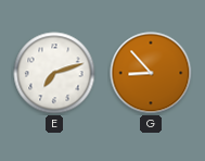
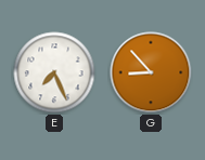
E: 7:12 -> 7:26 (54, 72)
